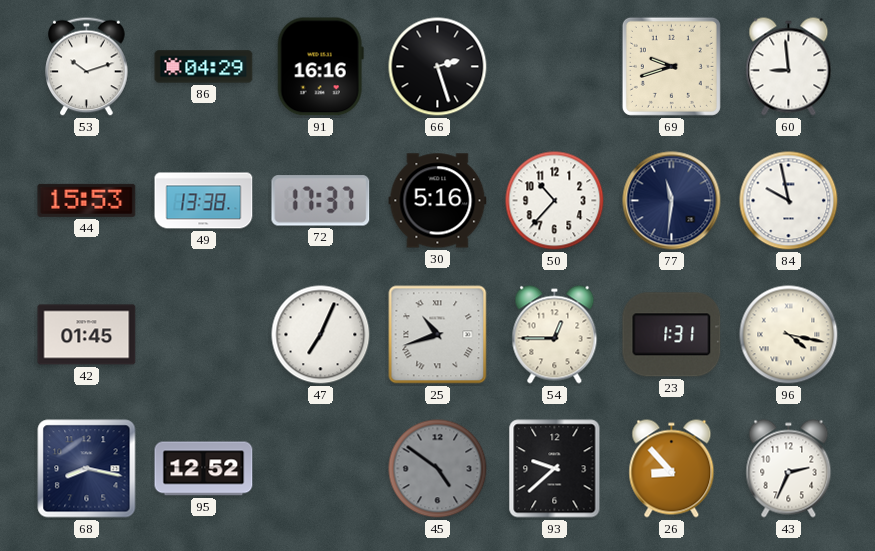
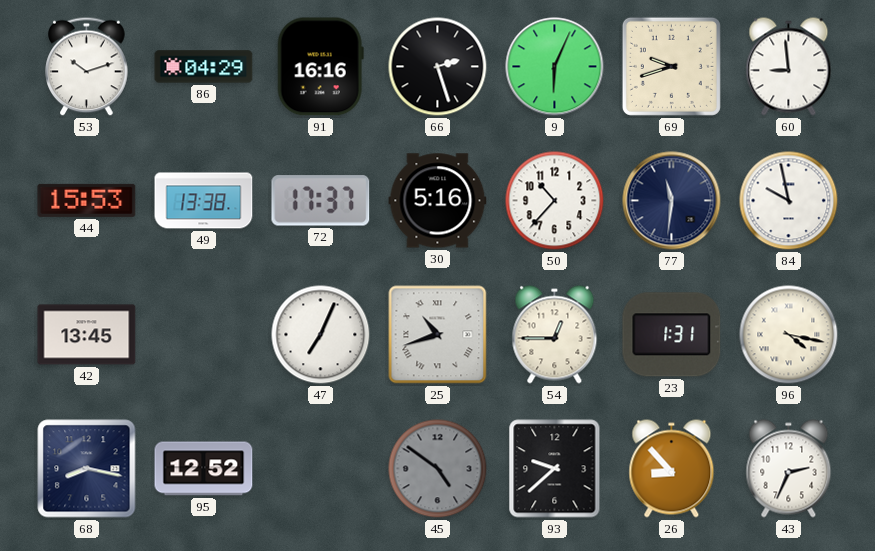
9: none -> 6:04 (555, 67)
42: 01:45 -> 13:45 (87, 335)
